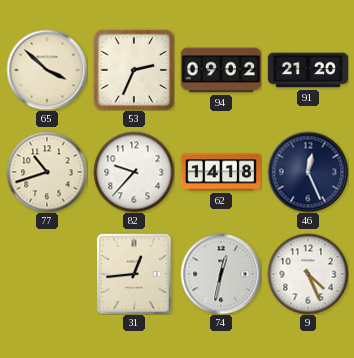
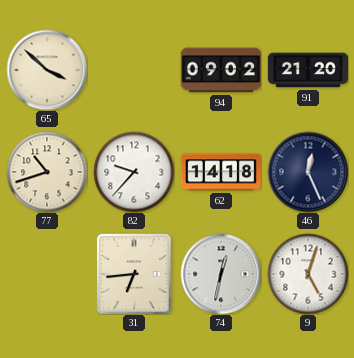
53: 2:34 -> none (134, 70)
31: 12:44 -> 6:44 (134, 274)
9: 4:26 -> 5:03 (308, 274)
